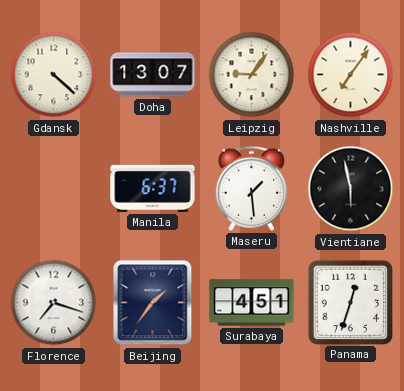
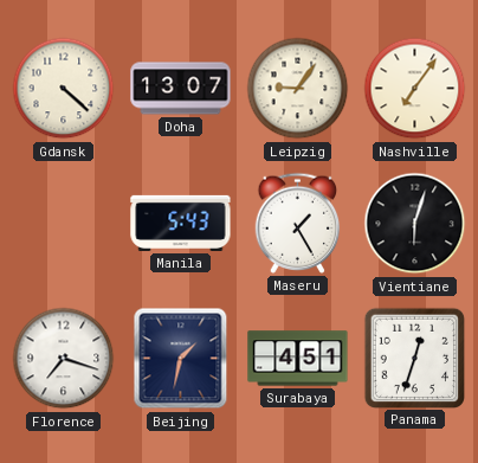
Manila: 6:37 -> 5:43 (181, 223)
Maseru: 1:29 -> 1:25 (298, 223)
Vientiane: 5:58 -> 6:03 (415, 224)
Beijing: 1:36 -> 1:32 (181, 359)
